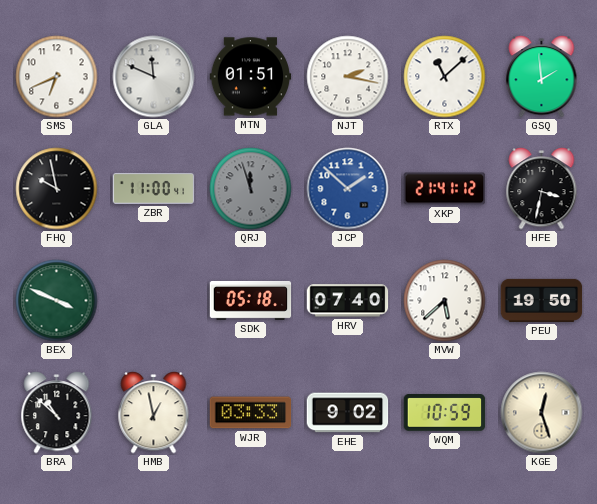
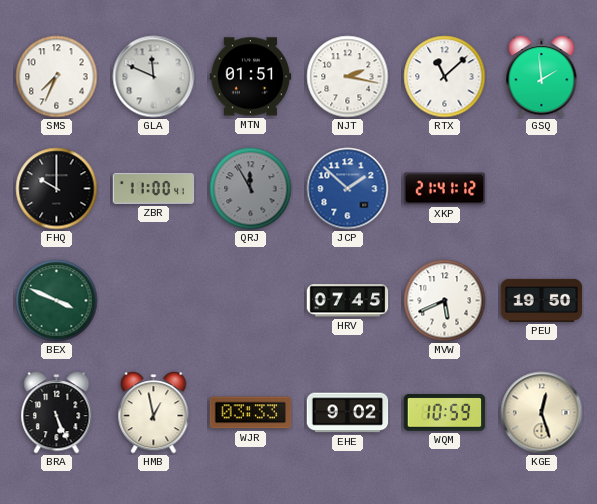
SMS: 6:41 -> 7:34 (57, 77)
FHQ: 9:58 -> 10:00 (57, 189)
QRJ: 11:57 -> 11:55 (251, 189)
HFE: 3:32 -> none (542, 189)
SDK: 05:18 -> none (251, 301)
HRV: 07:40 -> 07:45 (348, 301)
MVW: 5:38 -> 5:41 (445, 301)
BRA: 10:52 -> 5:26 (57, 413)
